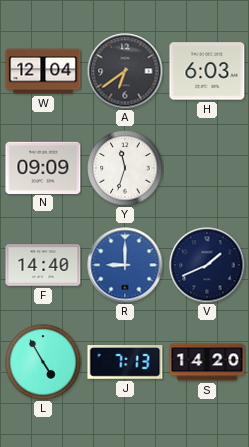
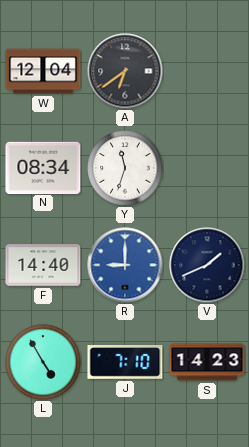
H: 6:03 -> none (207, 71)
N: 09:09 -> 08:34 (43, 167)
J: 7:13 -> 7:10 (125, 363)
S: 14:20 -> 14:23 (207, 362)
